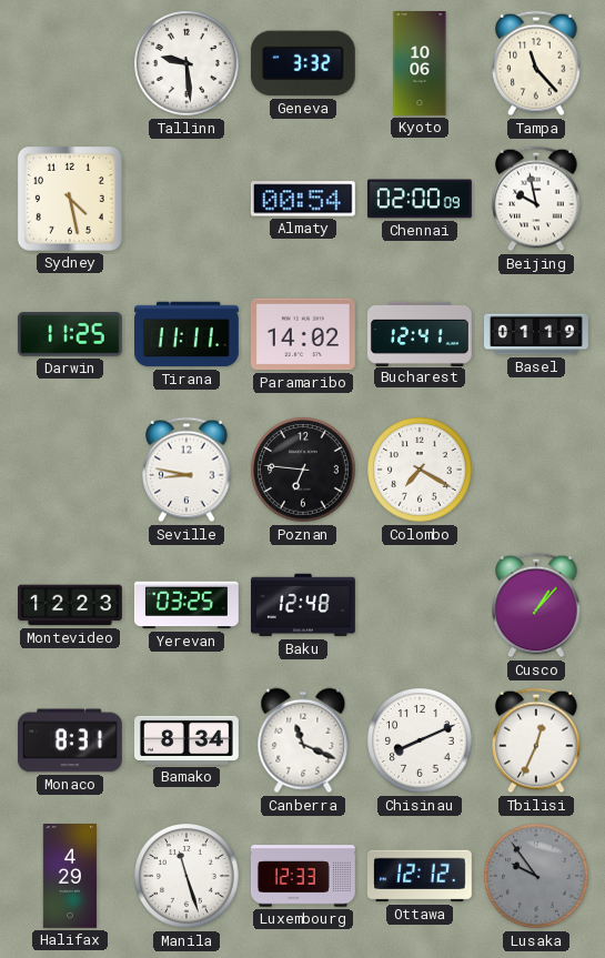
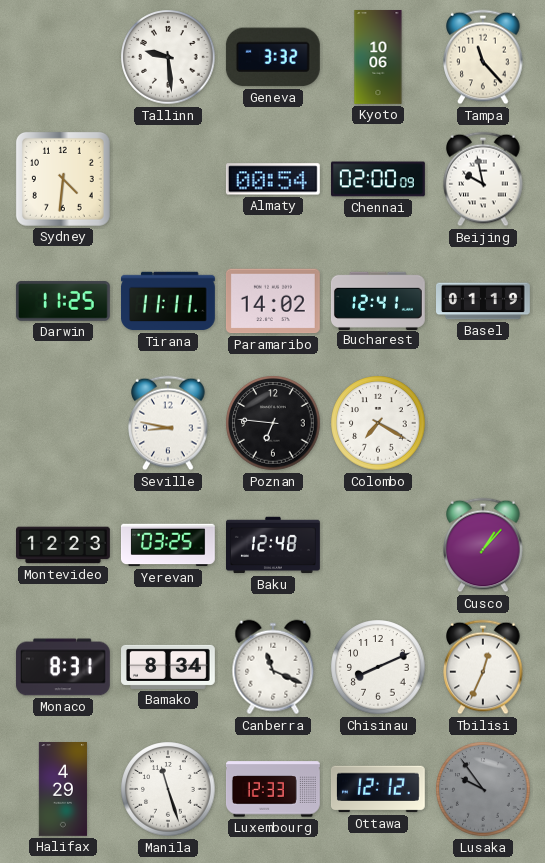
Sydney: 4:28 -> 4:31 (63, 179)
